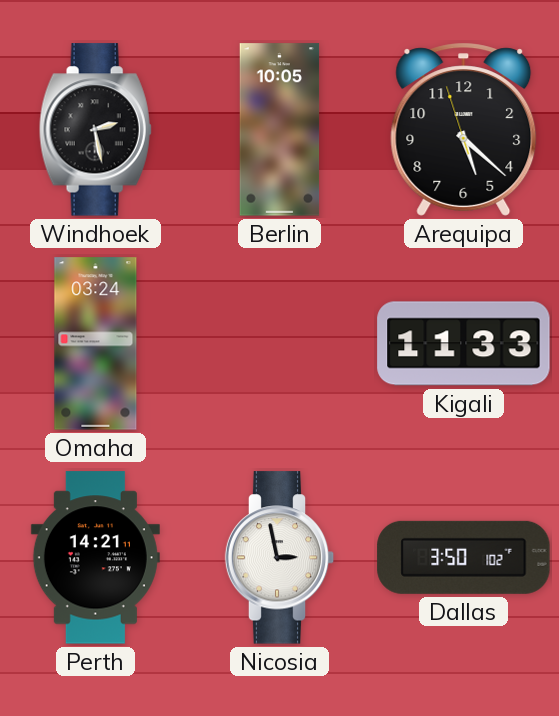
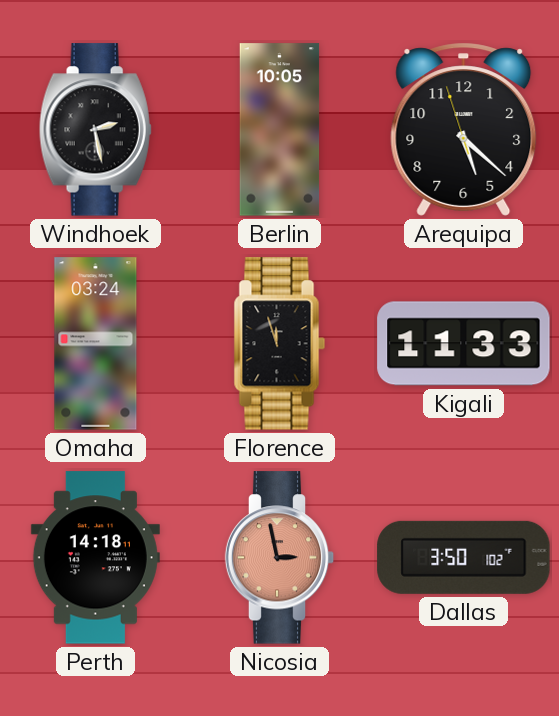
Florence: none -> 11:57 (280, 344)
Perth: 14:21 -> 14:18 (95, 558)
Nicosia dial: white -> salmon (280, 558)
